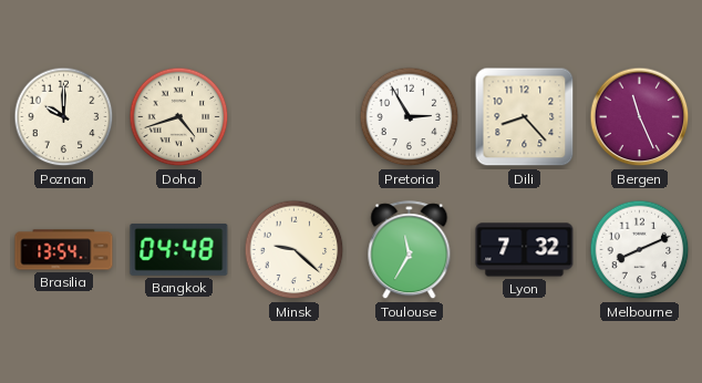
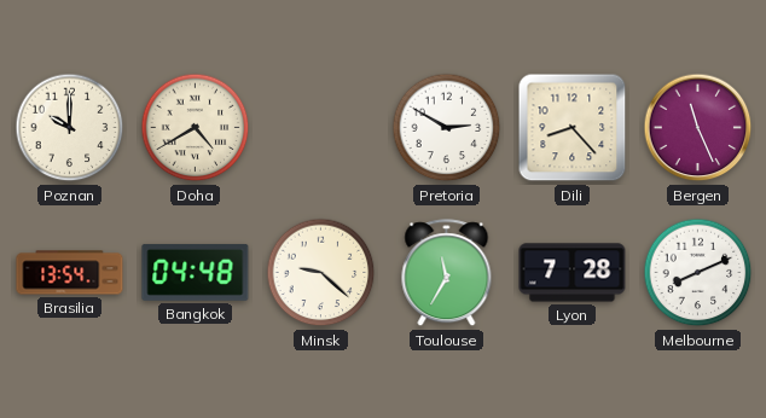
Doha: 4:42 -> 4:40 (196, 128)
Pretoria: 2:55 -> 2:50 (447, 128)
Lyon: 7:32 -> 7:28 (573, 273)
